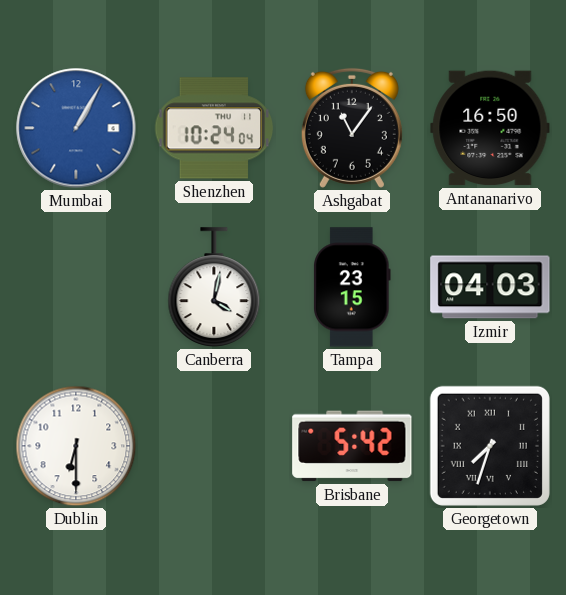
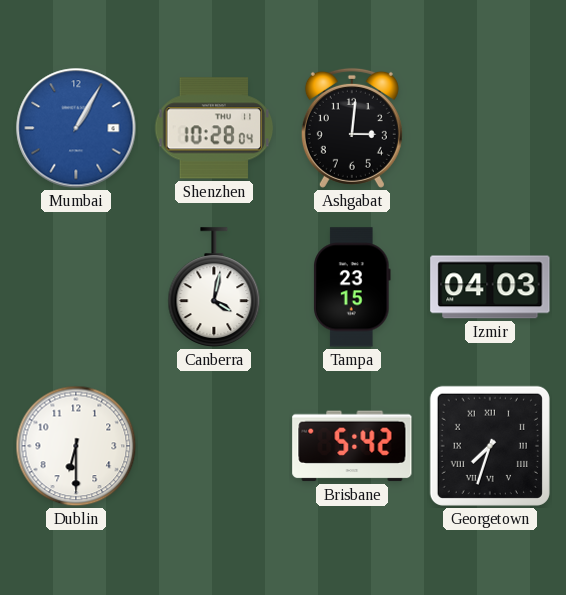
Shenzhen: 10:24 -> 10:28 (214, 128)
Ashgabat: 11:06 -> 3:01 (352, 128)
Antananarivo: 16:50 -> none (490, 128)
